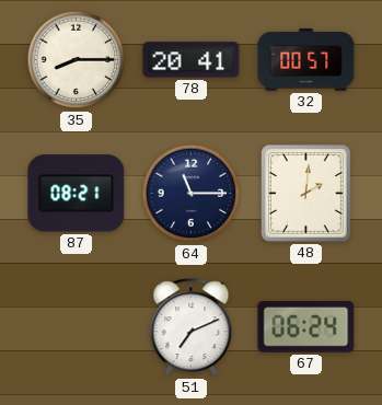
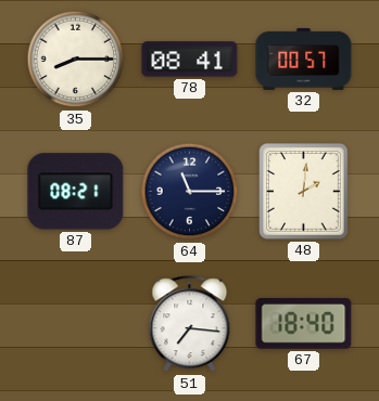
78: 20:41 -> 08:41 (190, 60)
51: 7:11 -> 7:16 (190, 324)
67: 06:24 -> 18:40 (304, 324)
